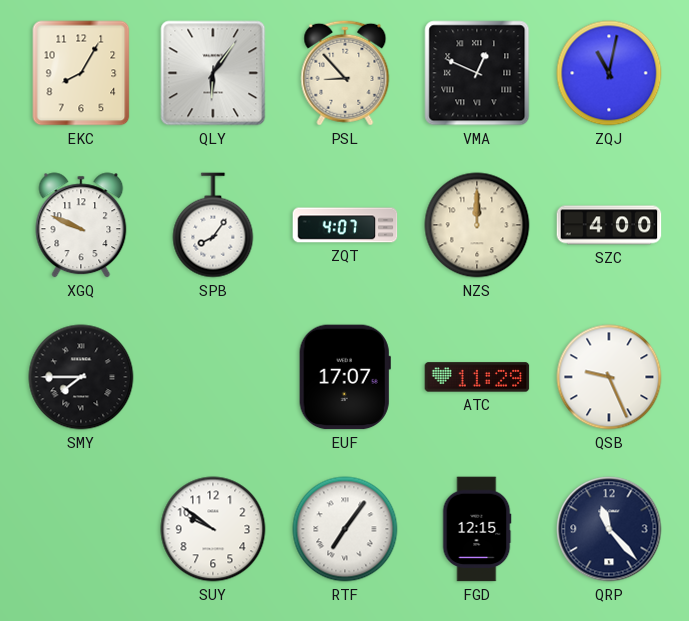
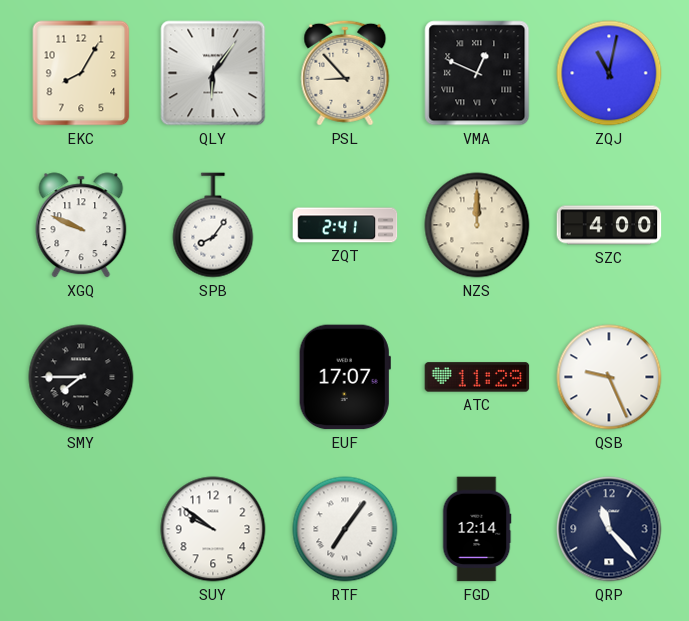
ZQT: 4:07 -> 2:41 (345, 225)
FGD: 12:15 -> 12:14 (477, 529)
